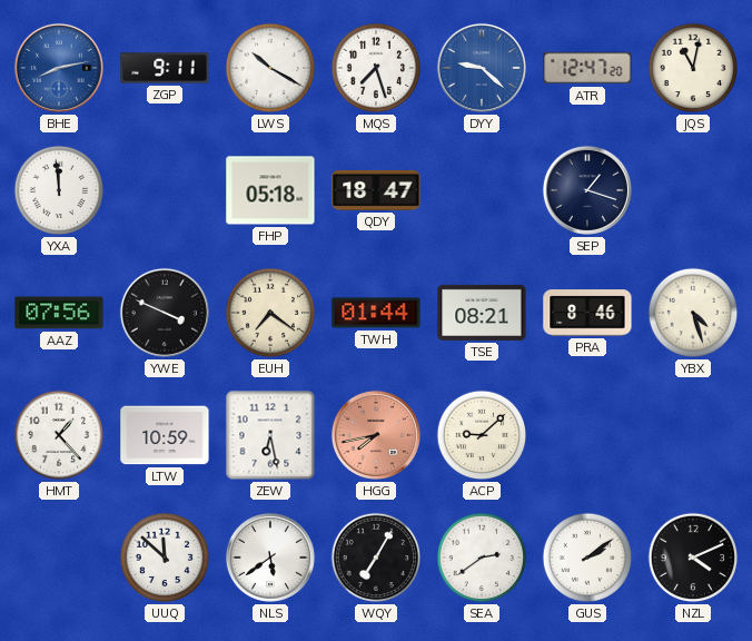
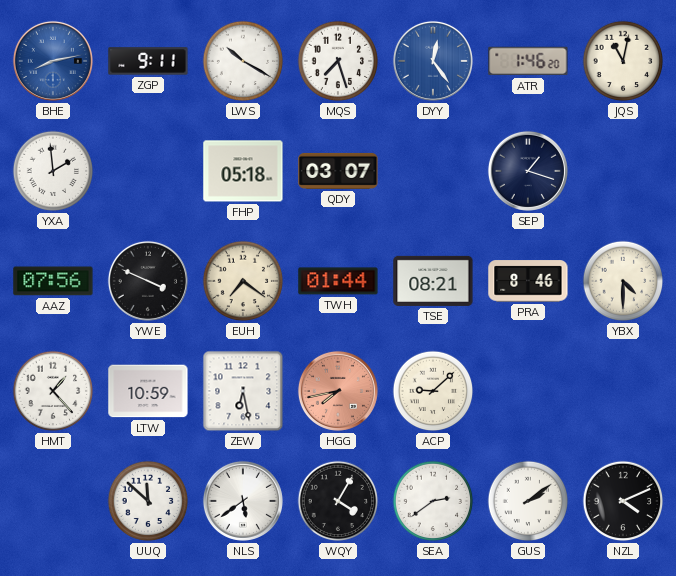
DYY: 9:22 -> 12:24 (433, 61)
ATR: 12:47 -> 1:46 (528, 61)
YXA: 11:59 -> 1:59 (53, 171)
QDY: 18:47 -> 03:07 (338, 171)
YBX: 4:27 -> 4:30 (623, 281)
WQY: 7:05 -> 4:05 (338, 501)
